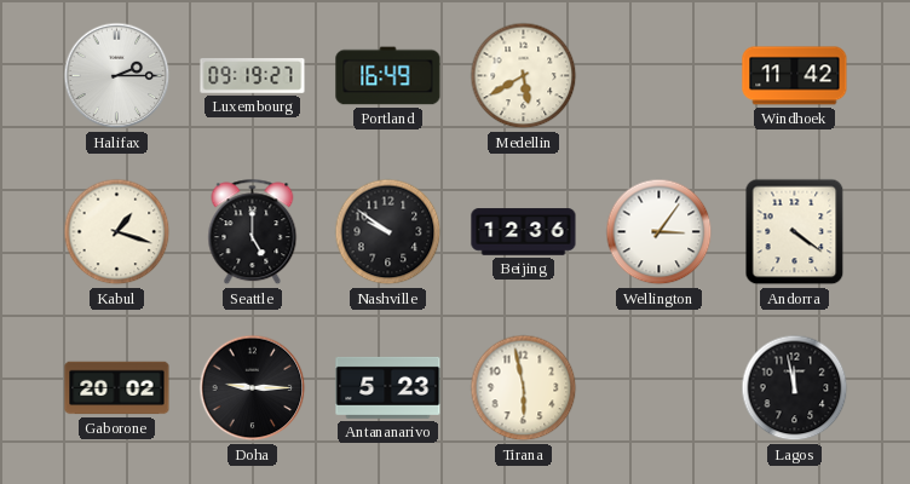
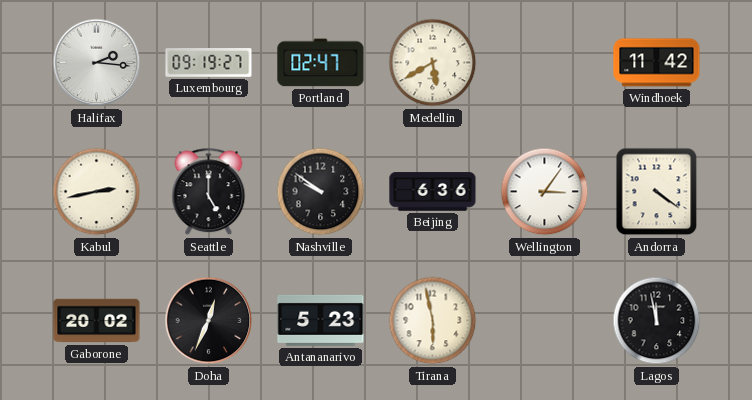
Halifax: 2:15 -> 2:16 (97, 63)
Portland: 16:49 -> 02:47 (321, 63)
Kabul: 1:18 -> 2:43 (97, 192)
Beijing: 12:36 -> 6:36 (433, 192)
Doha: 9:15 -> 12:34 (209, 321)
